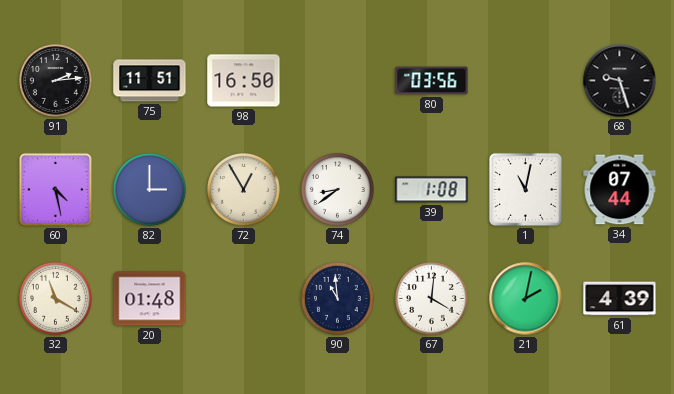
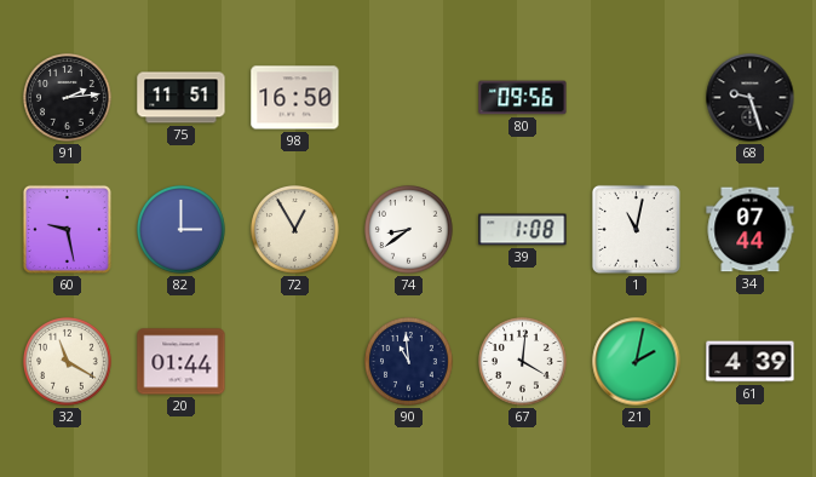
80: 03:56 -> 09:56 (523, 98)
60: 4:28 -> 9:28 (67, 229)
20: 01:48 -> 01:44 (182, 362)
